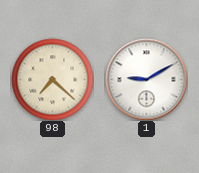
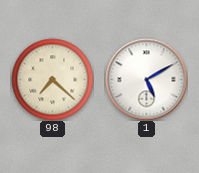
1: 9:10 -> 5:10 (146, 79)
